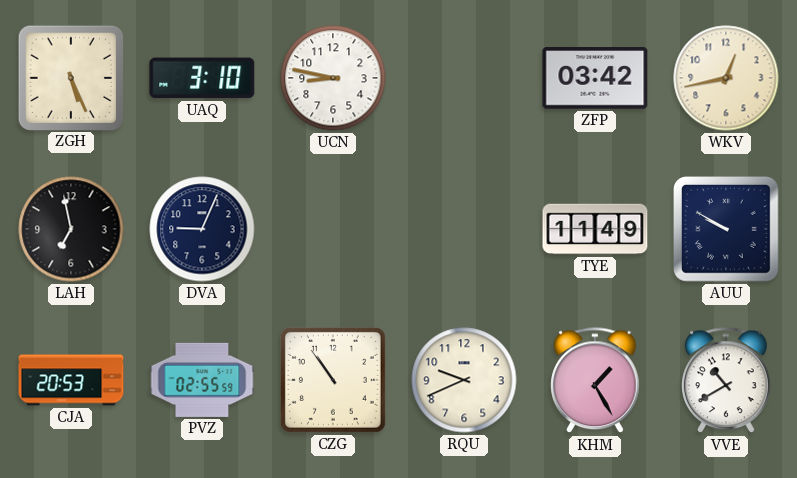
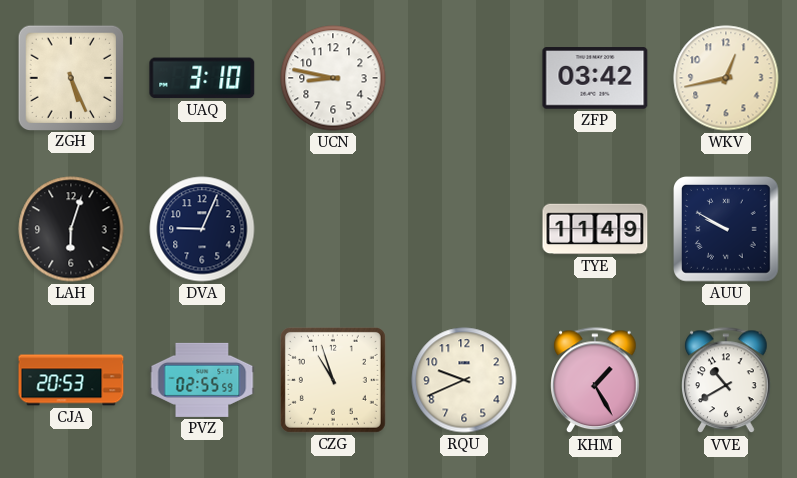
LAH: 6:58 -> 6:03 (71, 229)
CZG: 10:54 -> 10:57 (333, 380)
